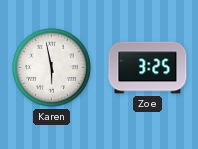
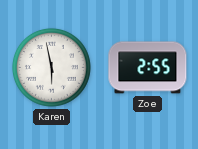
Zoe: 3:25 -> 2:55 (148, 68)
